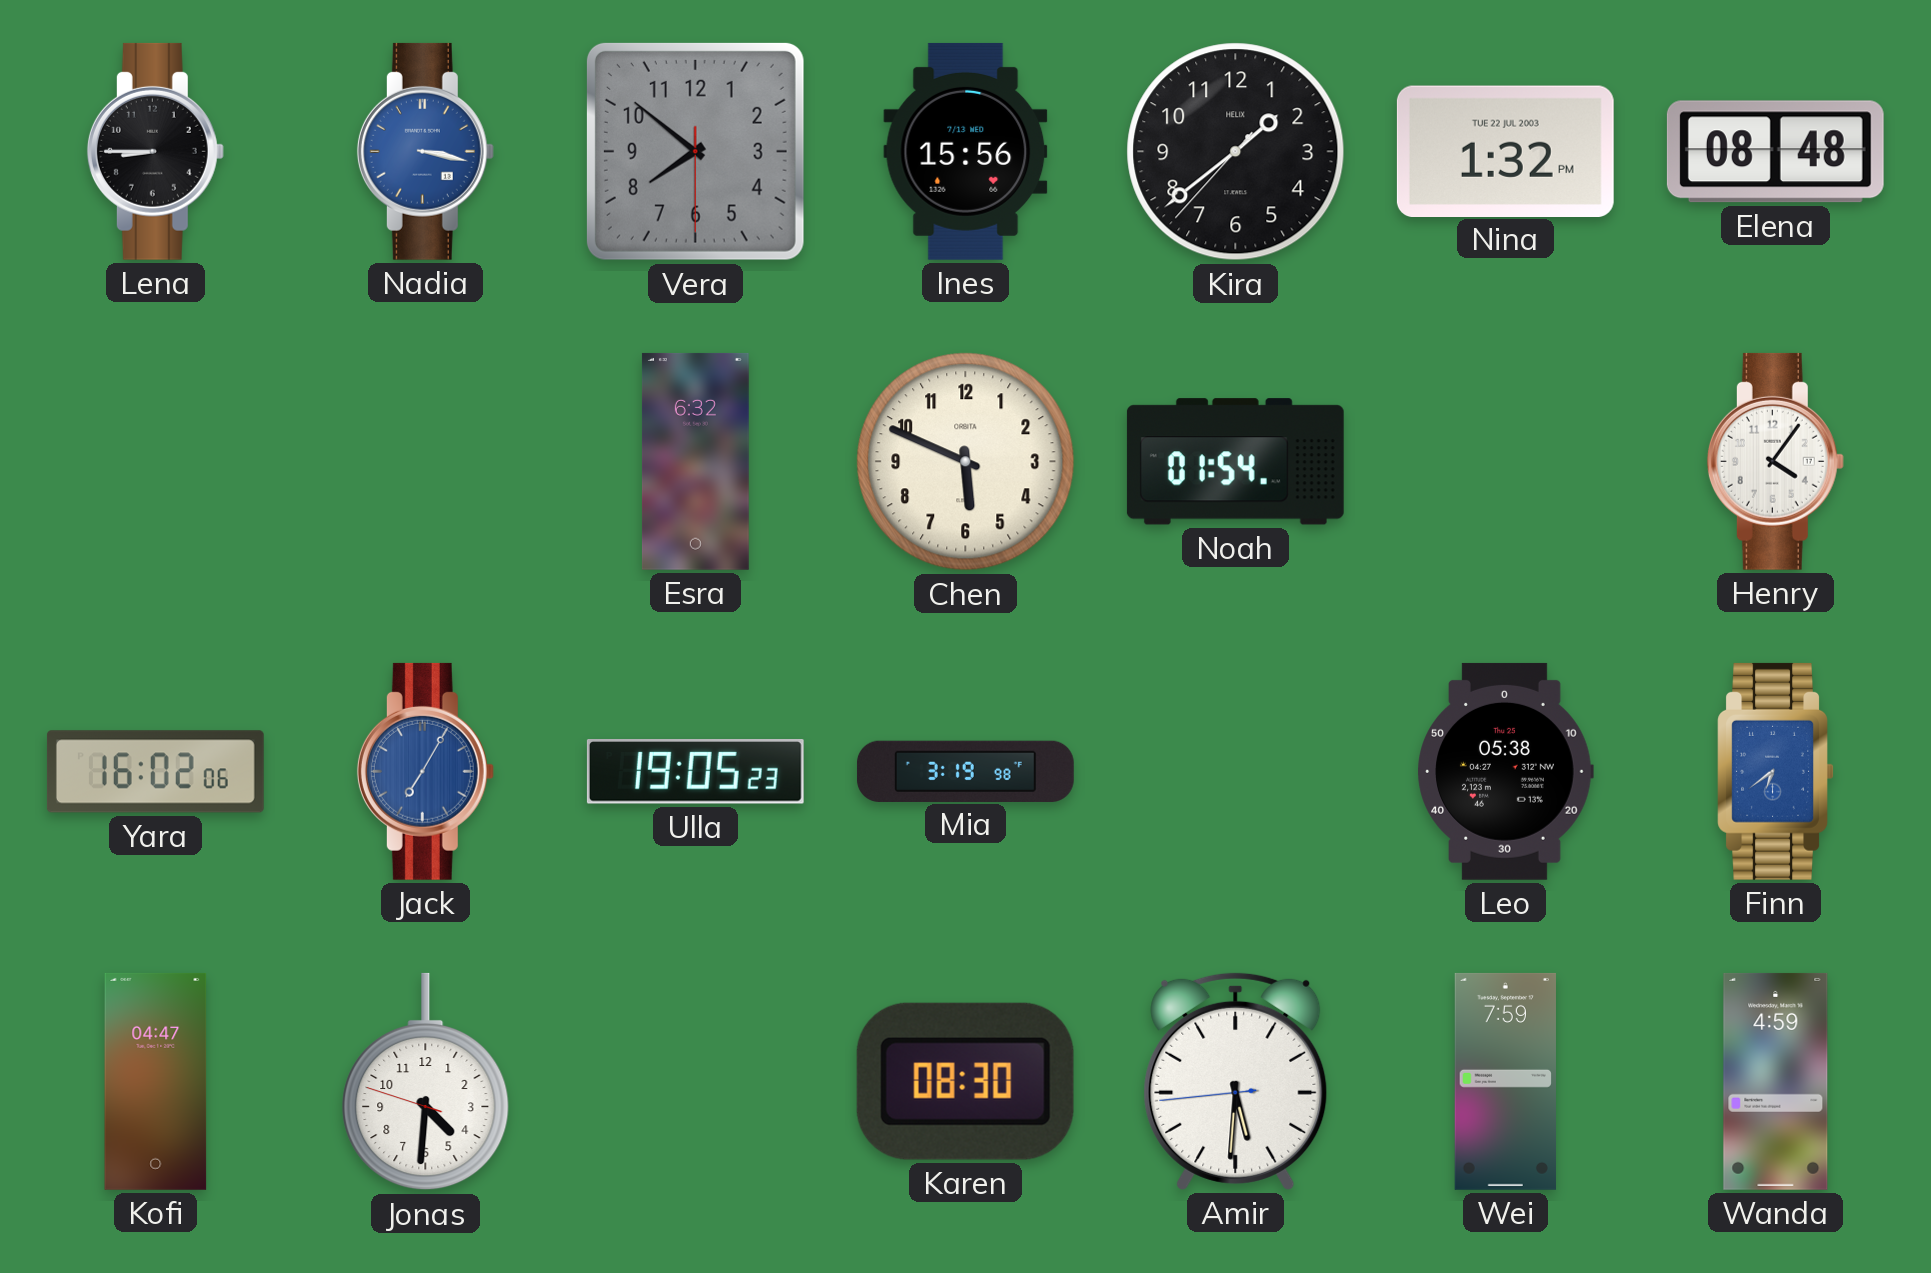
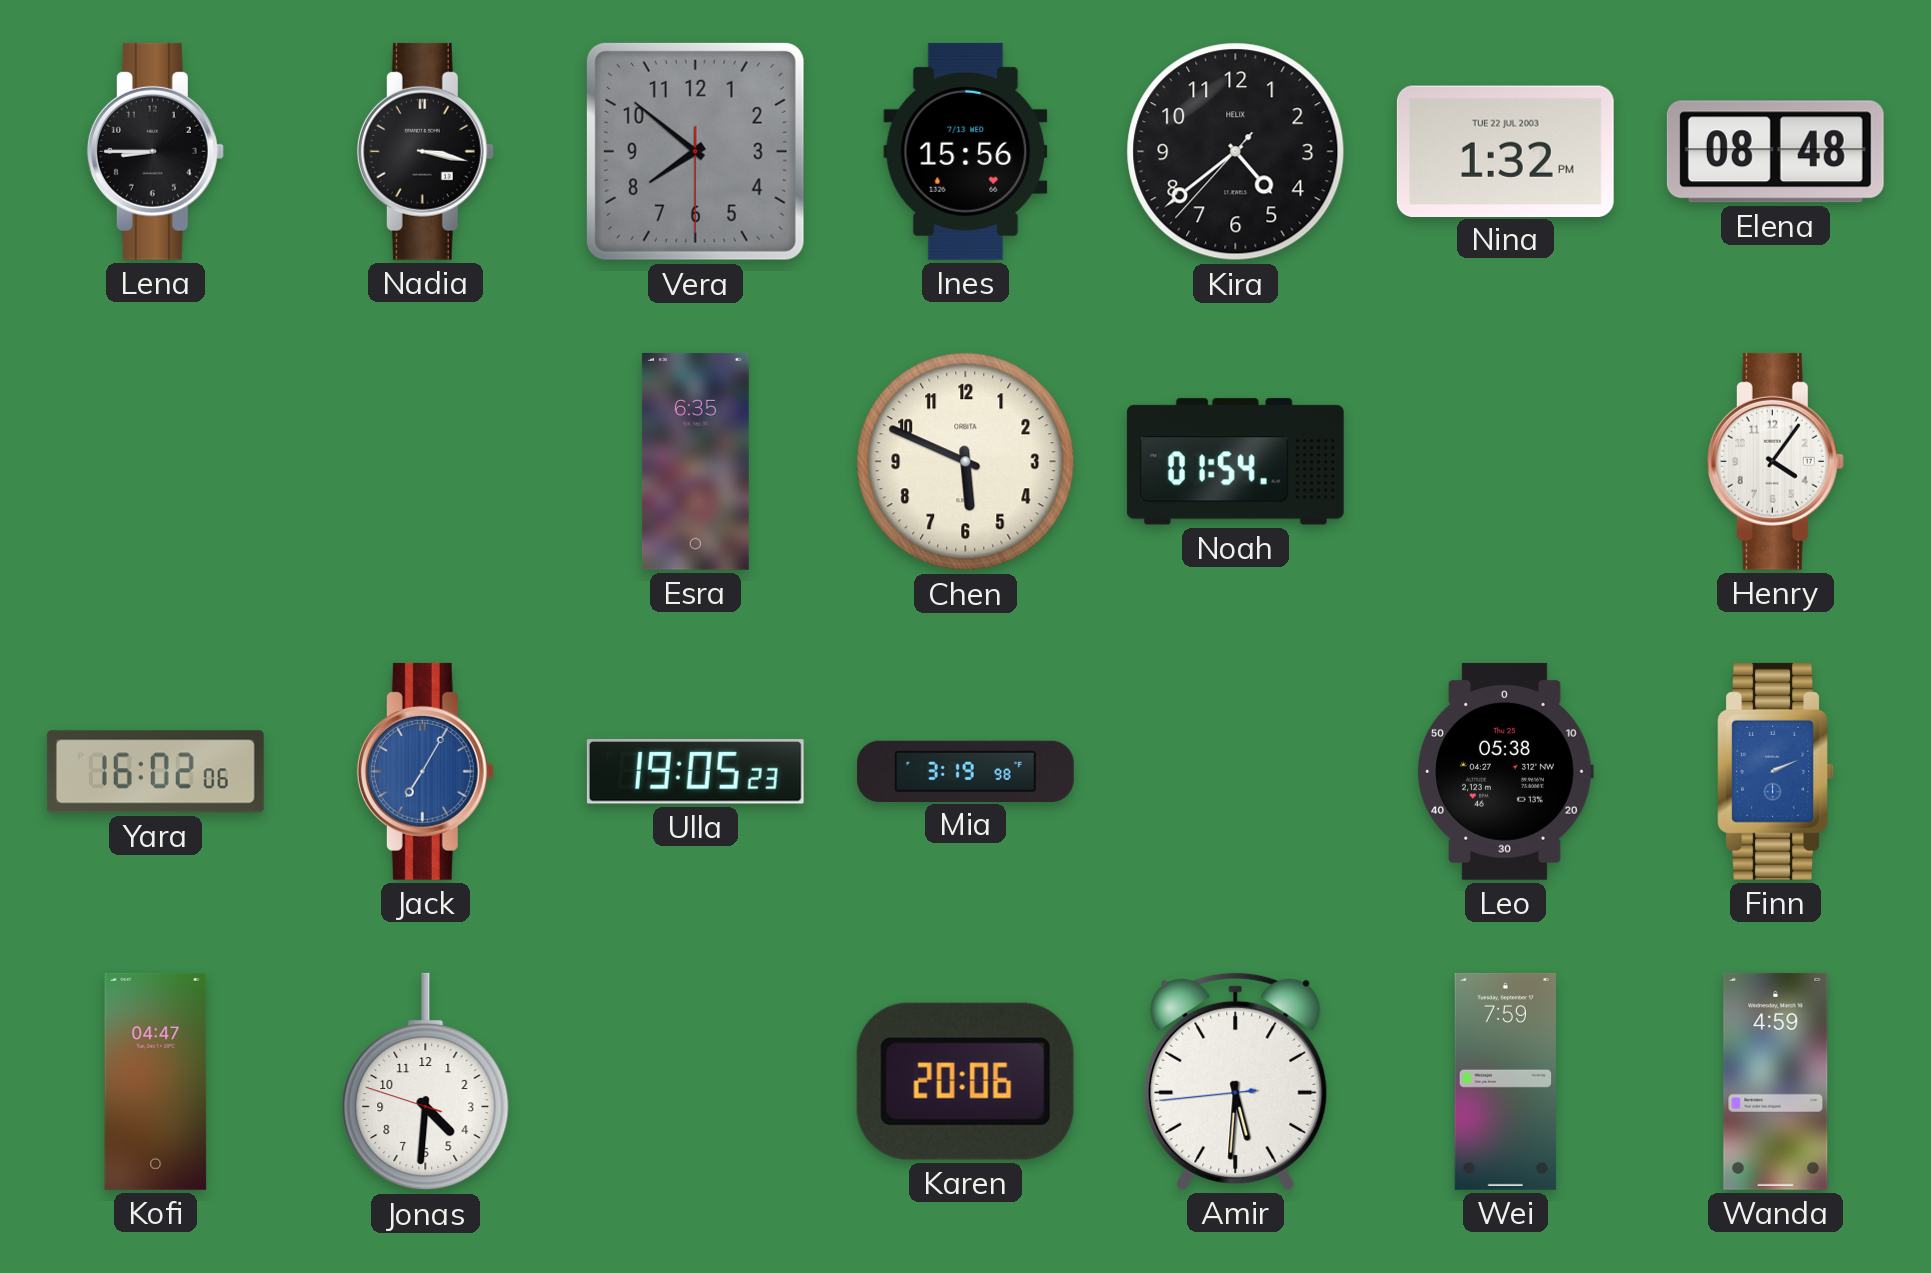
Nadia dial: blue -> black (425, 151)
Kira: 1:38 -> 4:38 (1236, 152)
Esra: 6:32 -> 6:35 (695, 461)
Finn: 6:39 -> 2:11 (1776, 771)
Karen: 08:30 -> 20:06 (965, 1081)
